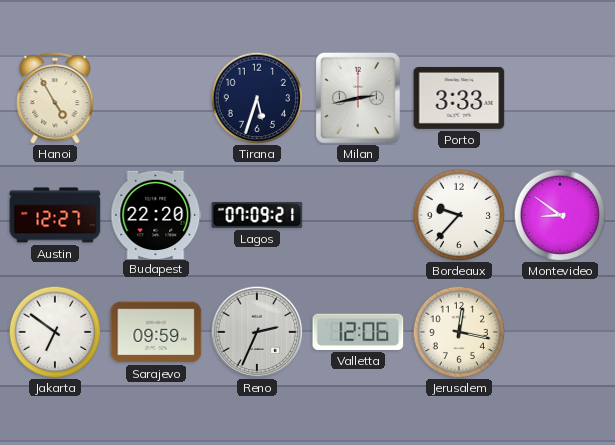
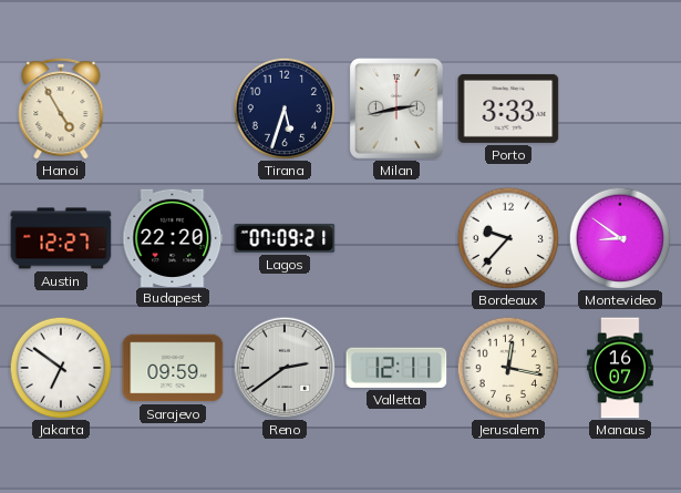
Reno: 2:34 -> 2:39 (285, 368)
Valletta: 12:06 -> 12:11 (396, 368)
Manaus: none -> 16:07 (620, 368)
